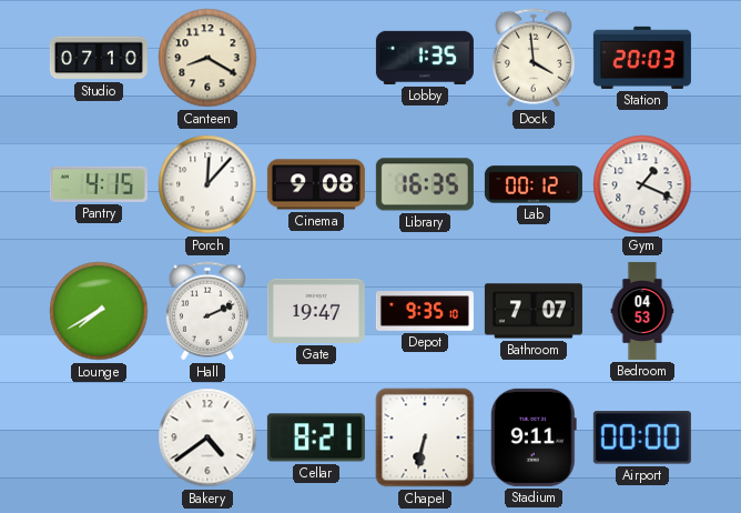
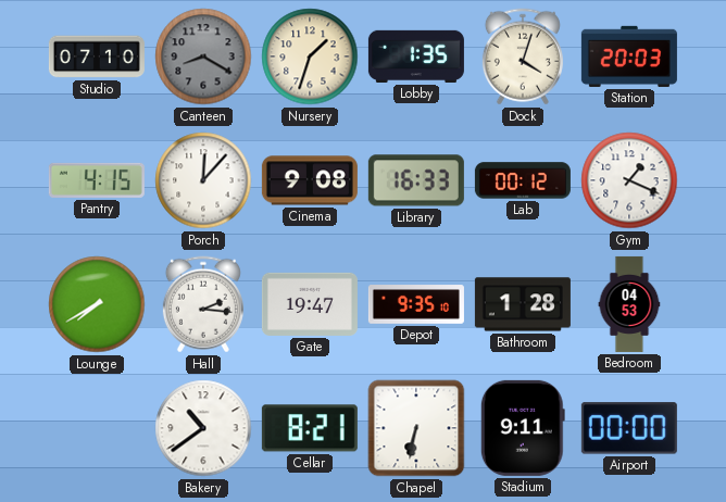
Canteen dial: cream -> grey (203, 57)
Nursery: none -> 1:33 (310, 57)
Dock: 3:59 -> 4:03 (523, 57)
Library: 16:35 -> 16:33 (416, 180)
Hall: 2:11 -> 2:16 (203, 304)
Bathroom: 7:07 -> 1:28 (523, 304)
Bakery: 4:39 -> 10:39 (203, 428)
